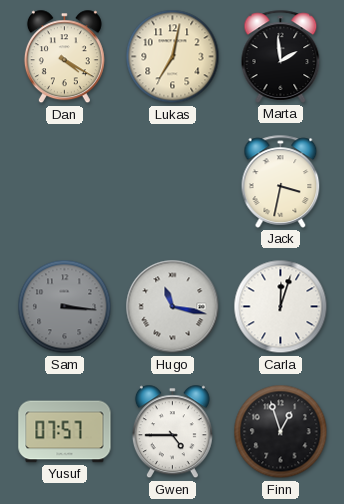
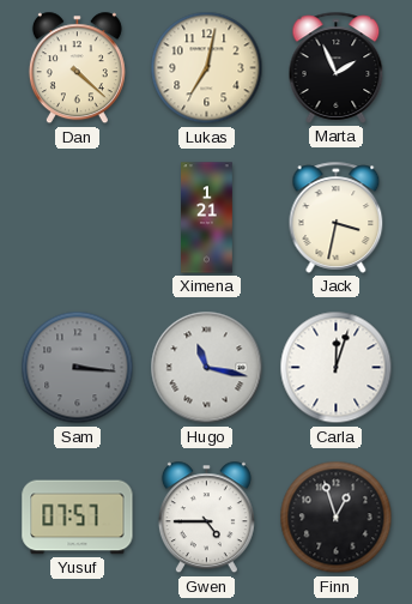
Dan: 4:20 -> 4:22 (77, 68)
Marta: 1:59 -> 1:56 (337, 67)
Ximena: none -> 1:21 (207, 218)
